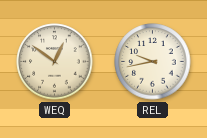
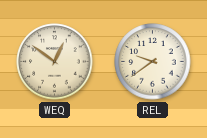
REL: 9:43 -> 9:39 (153, 62)
